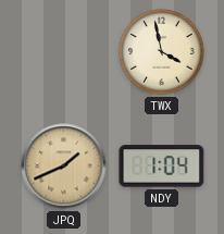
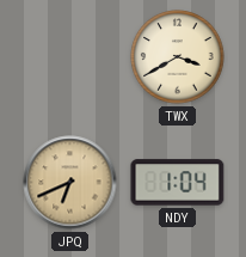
TWX: 3:58 -> 3:40 (178, 57)
JPQ: 1:41 -> 6:41 (70, 183)
